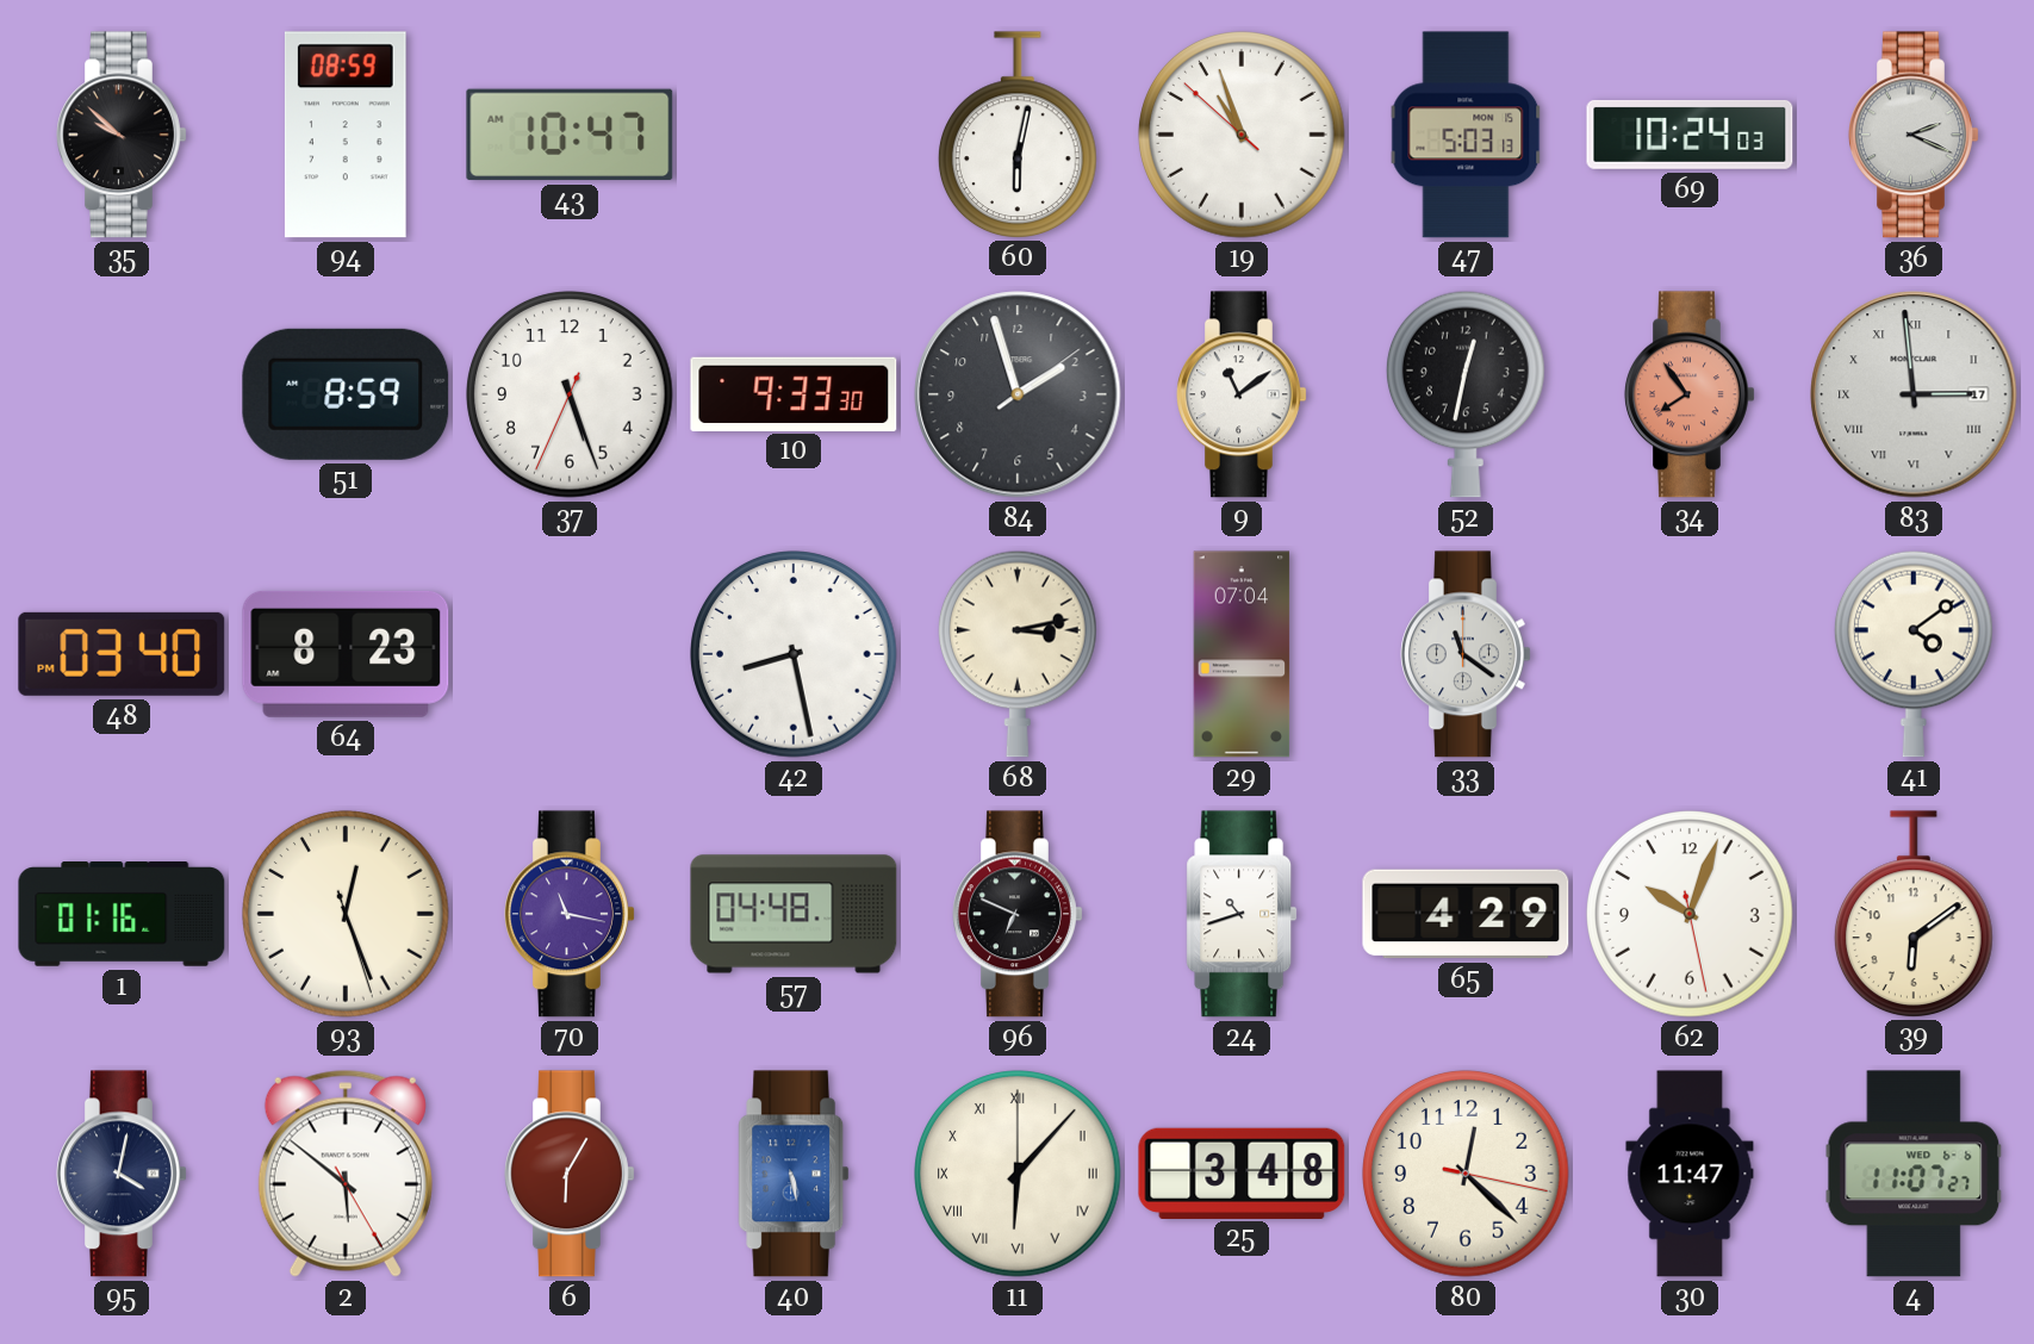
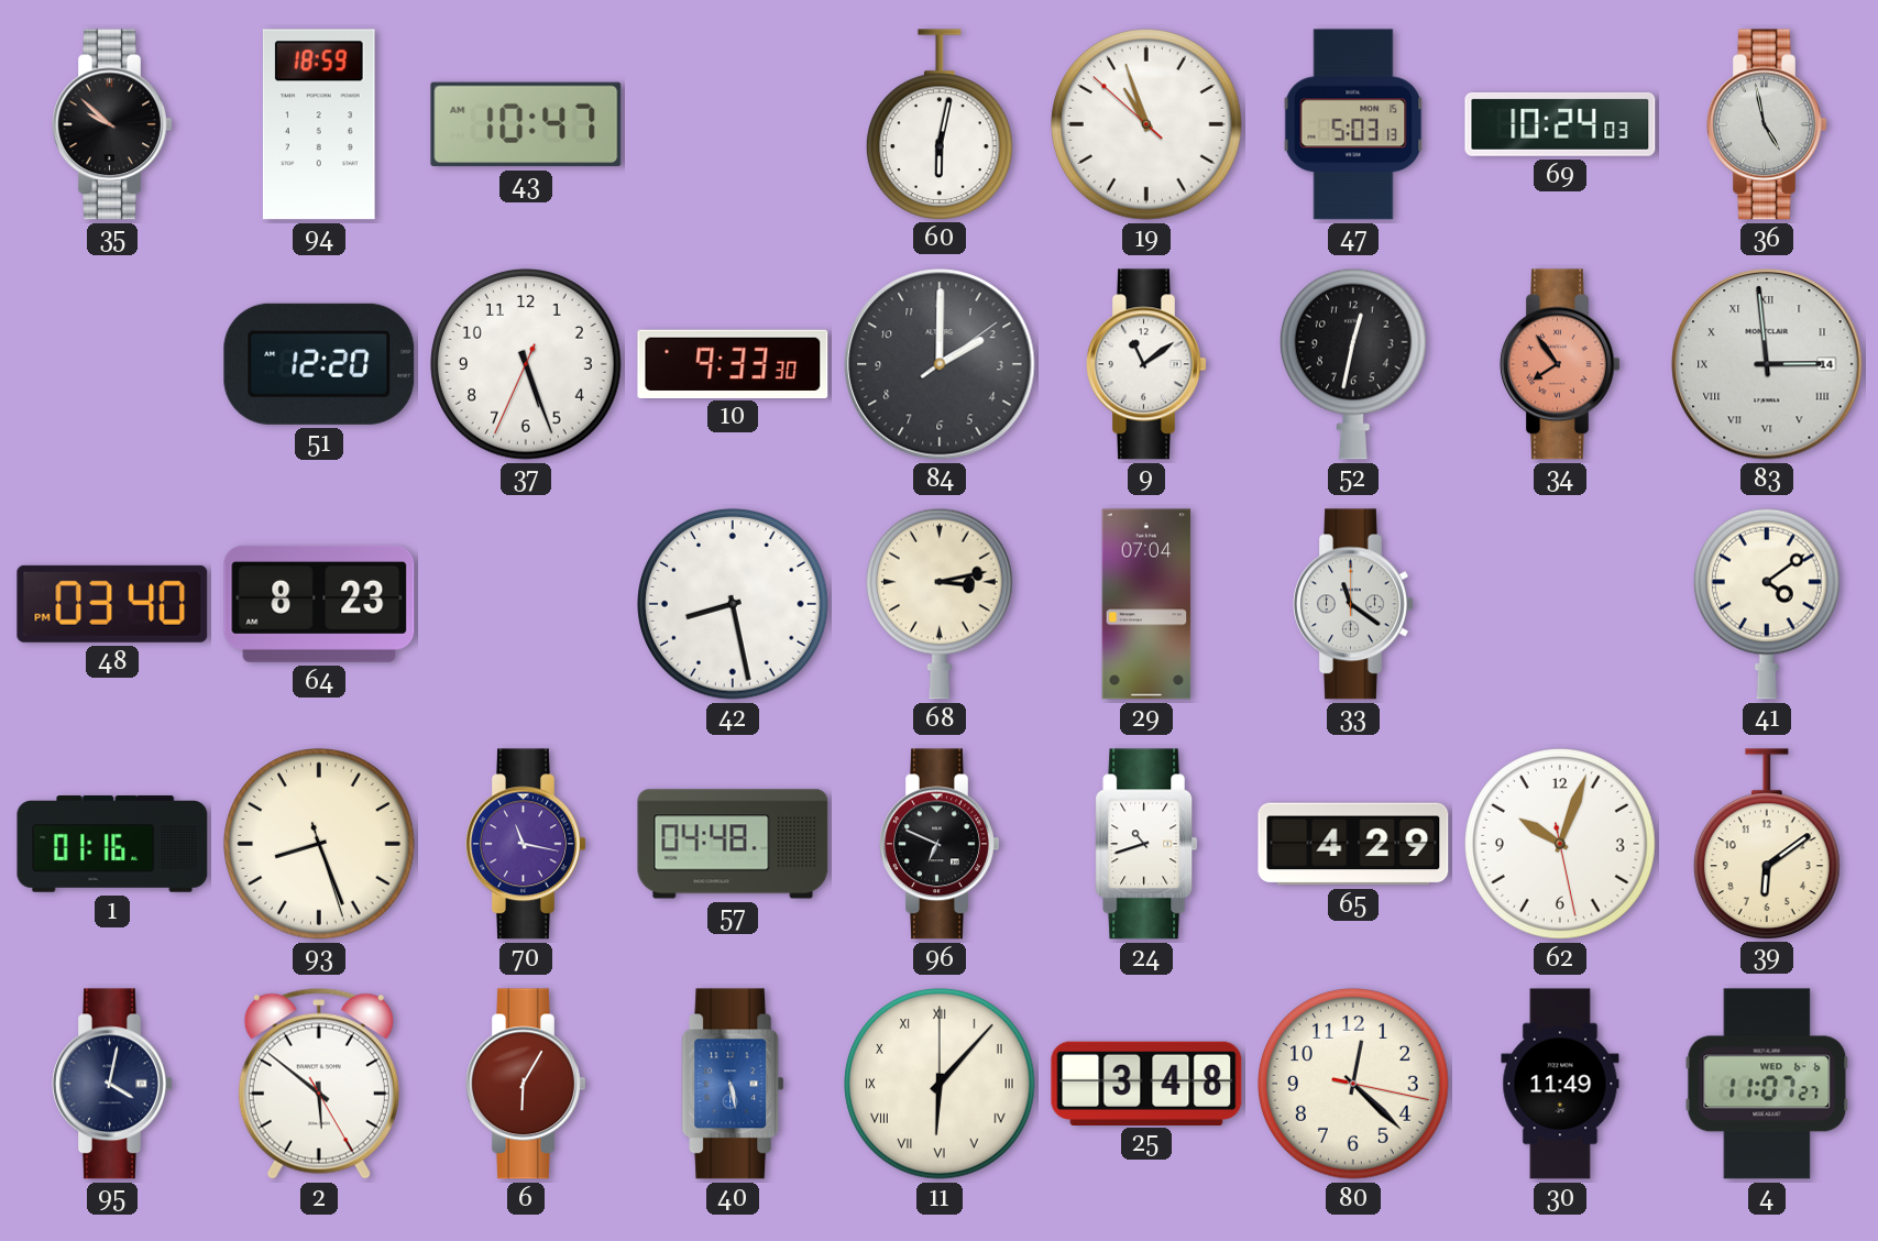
94: 08:59 -> 18:59 (319, 124)
36: 2:19 -> 4:58 (1767, 124)
51: 8:59 -> 12:20 (319, 364)
84: 1:57 -> 2:00 (940, 364)
83 date: 17 -> 14 (1767, 364)
93: 12:26 -> 8:26 (319, 844)
30: 11:47 -> 11:49 (1560, 1084)
